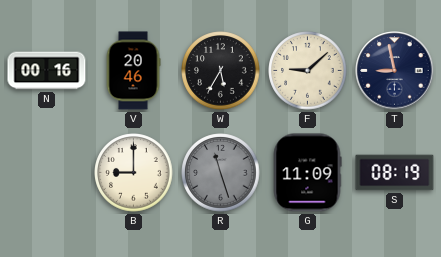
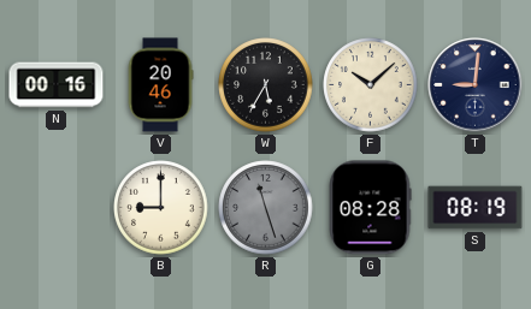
F: 9:08 -> 10:08 (371, 85)
T: 8:58 -> 9:01 (476, 85)
G: 11:09 -> 08:28 (370, 208)
